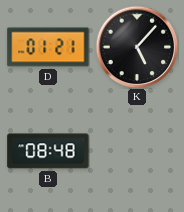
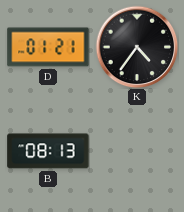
K: 5:07 -> 4:36 (137, 47)
B: 08:48 -> 08:13 (48, 151)
